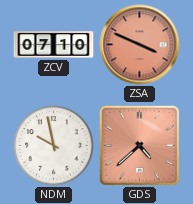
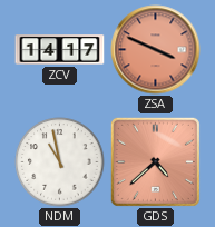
ZCV: 07:10 -> 14:17 (60, 50)
NDM: 9:58 -> 10:58 (60, 162)
